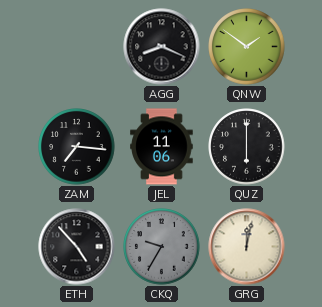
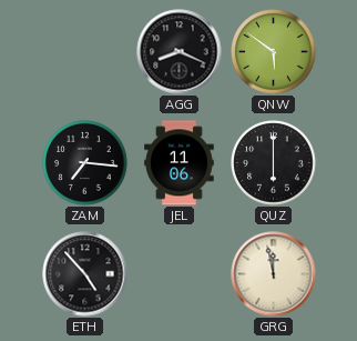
QNW: 1:51 -> 5:51 (274, 52)
CKQ: 9:35 -> none (162, 247)
GRG: 12:02 -> 11:58 (274, 274)
